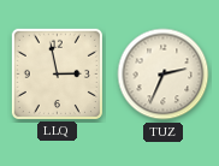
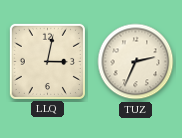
LLQ: 2:58 -> 3:02 (47, 61)
